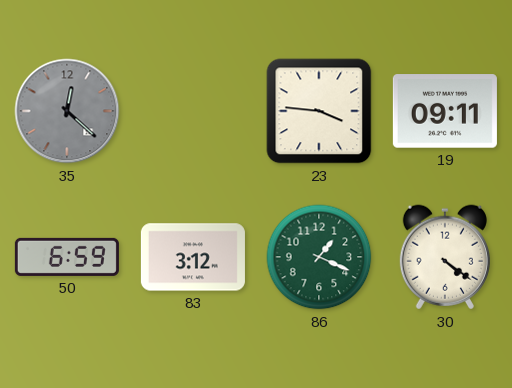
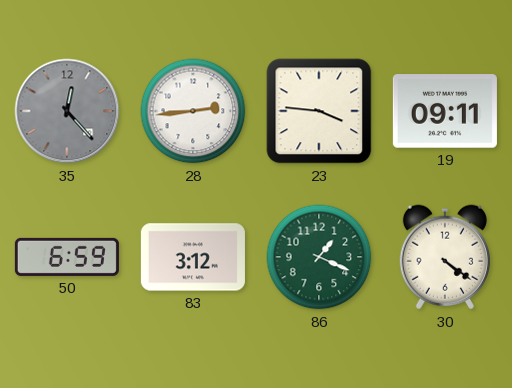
35: 12:22 -> 12:23 (67, 111)
28: none -> 2:44 (193, 111)
